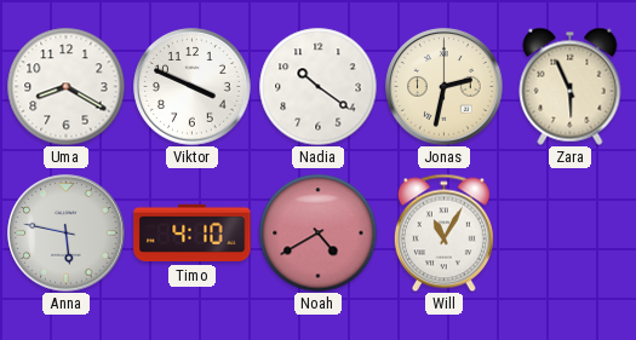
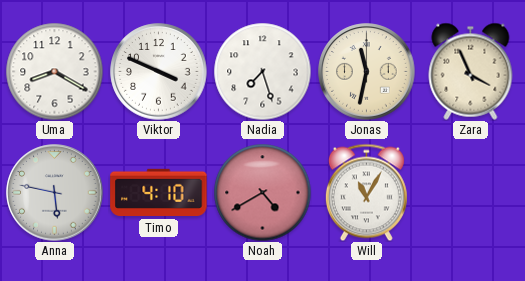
Nadia: 10:21 -> 7:27 (262, 71)
Jonas: 2:32 -> 11:32 (367, 72)
Zara: 5:56 -> 3:56 (471, 71)
